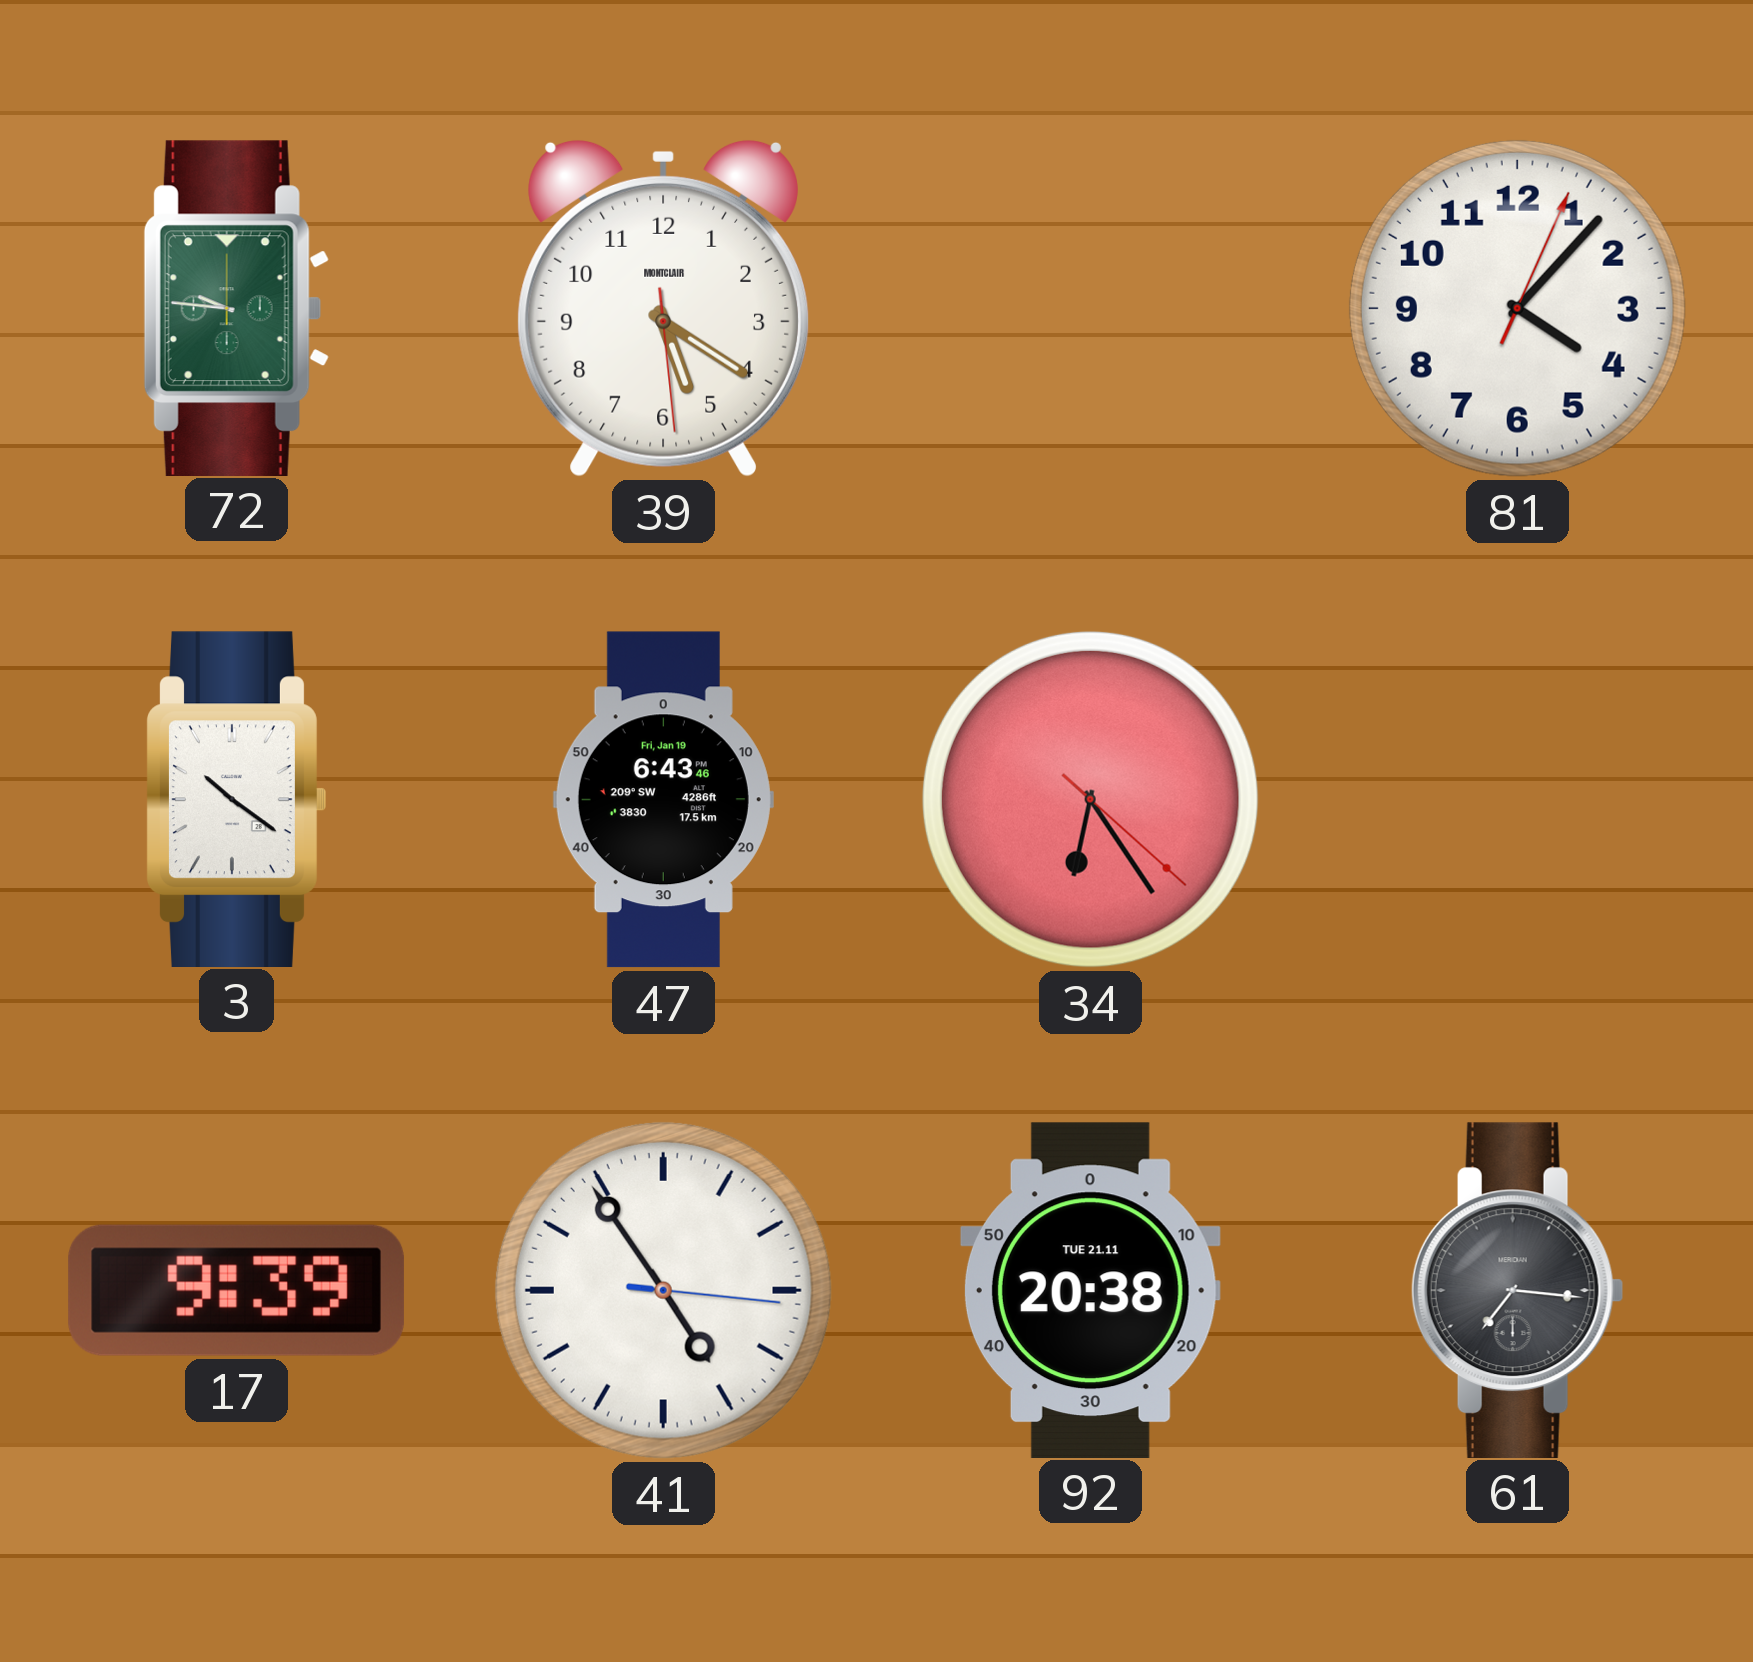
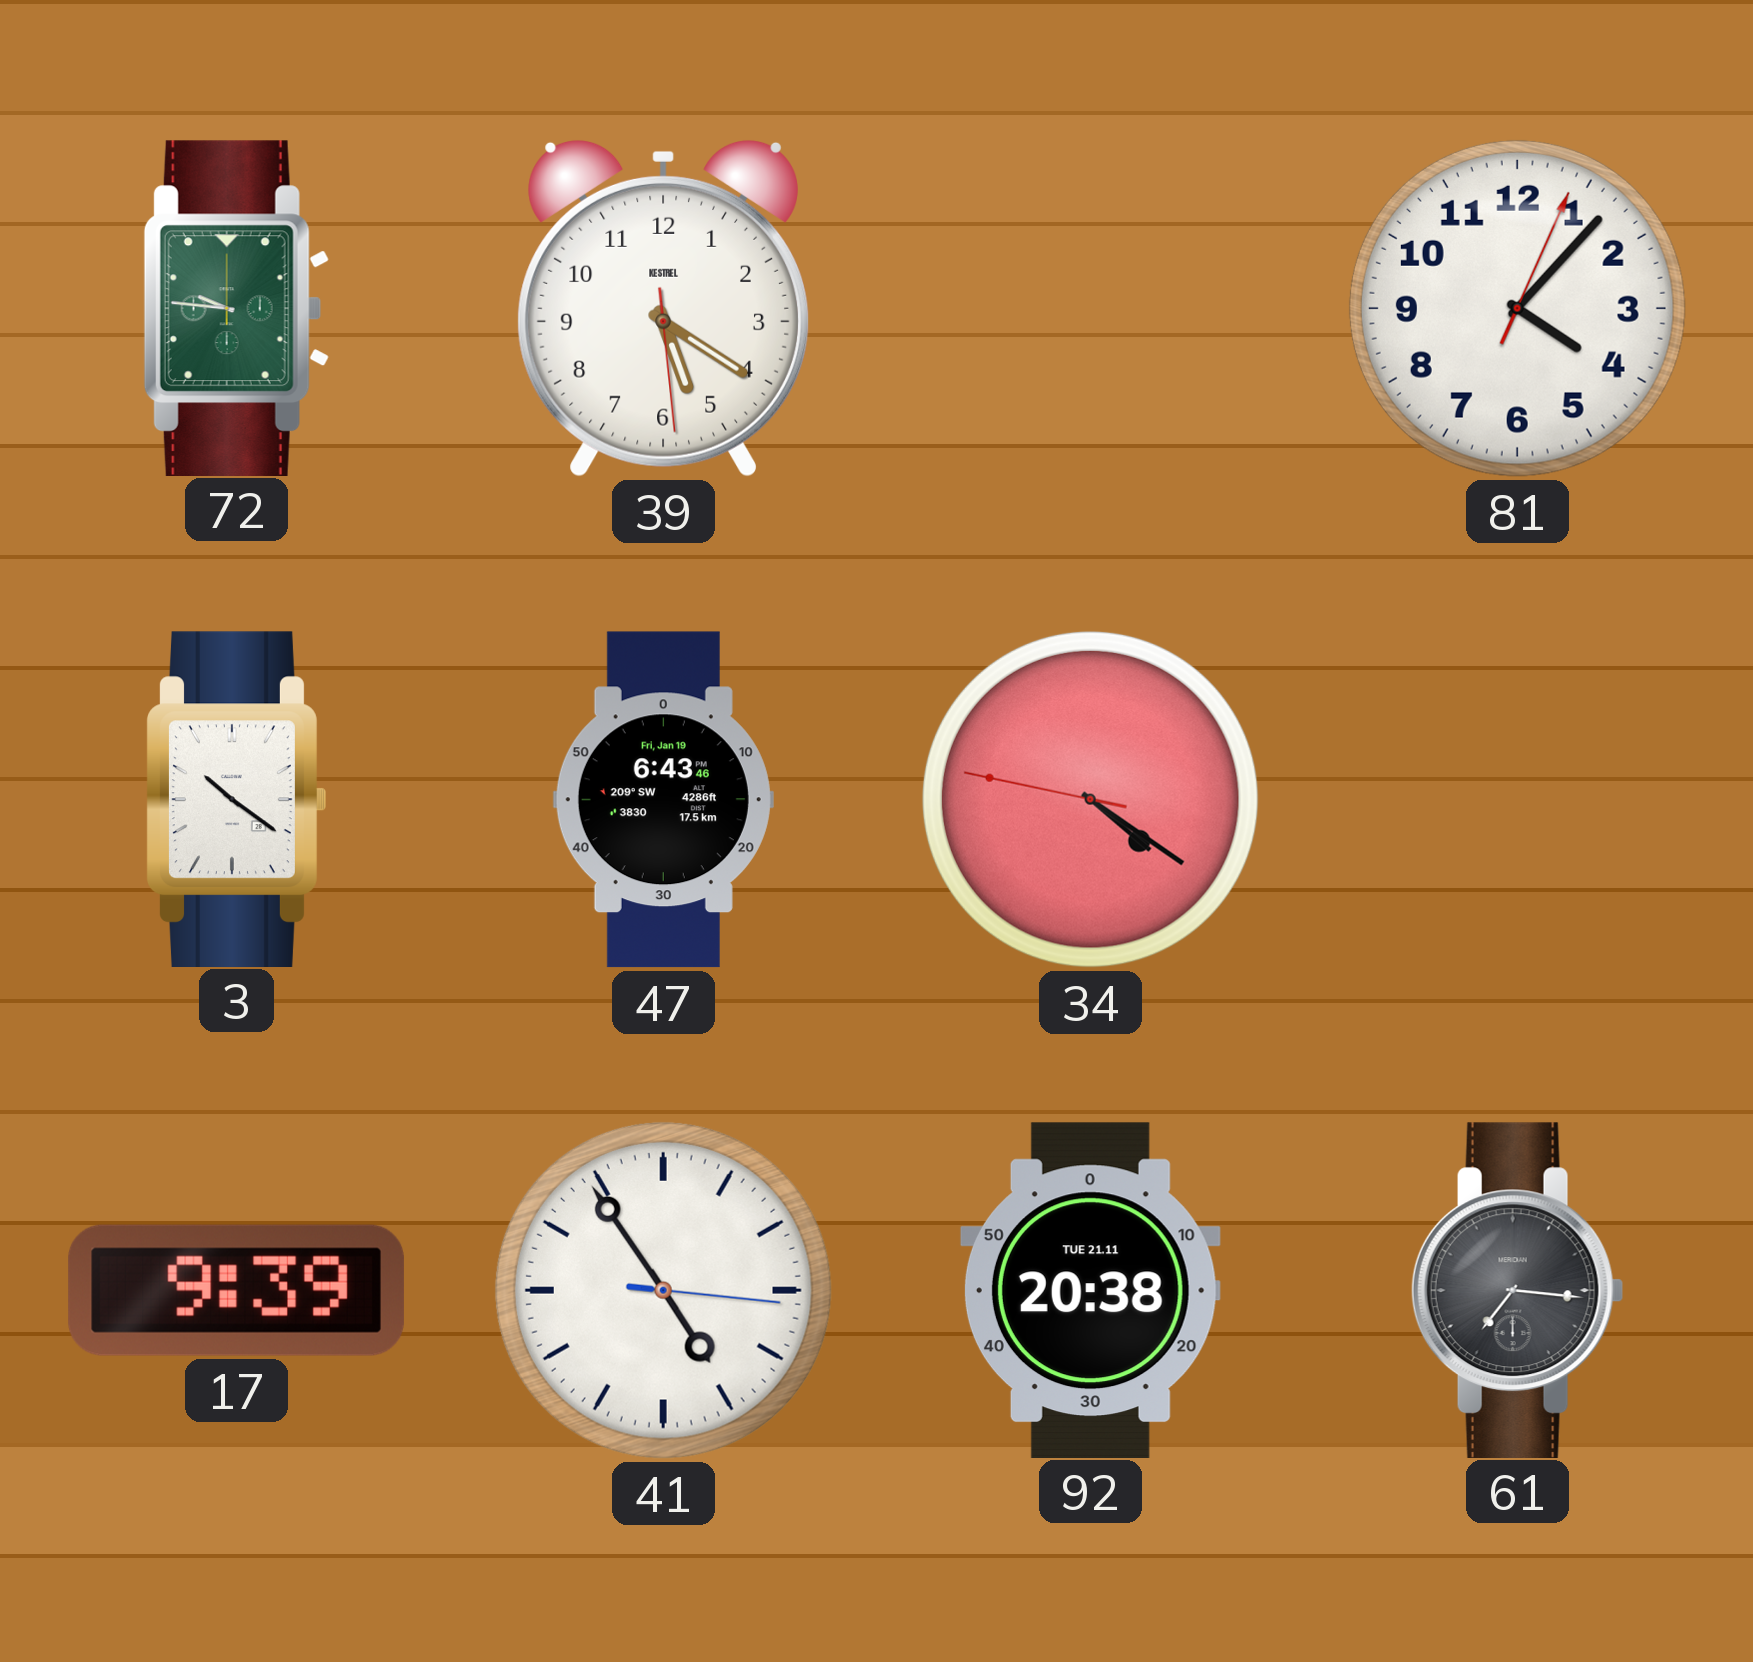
39 brand: MONTCLAIR -> KESTREL (663, 308)
34: 6:24 -> 4:20 (1090, 799)
